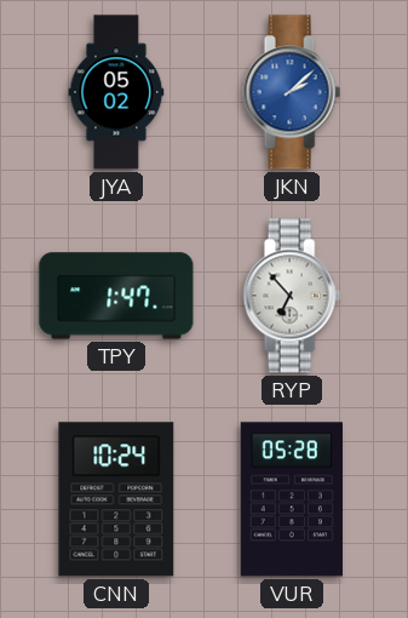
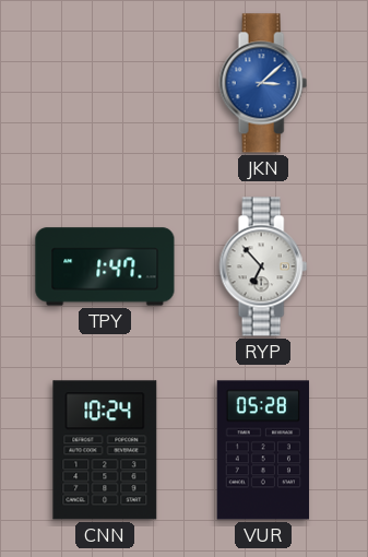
JYA: 05:02 -> none (116, 92)
JKN: 2:08 -> 3:08 (263, 83)
